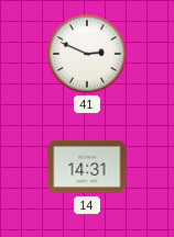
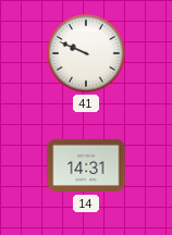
41: 2:49 -> 9:49 (86, 53)
